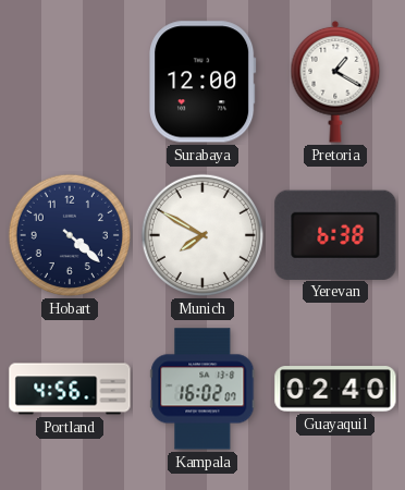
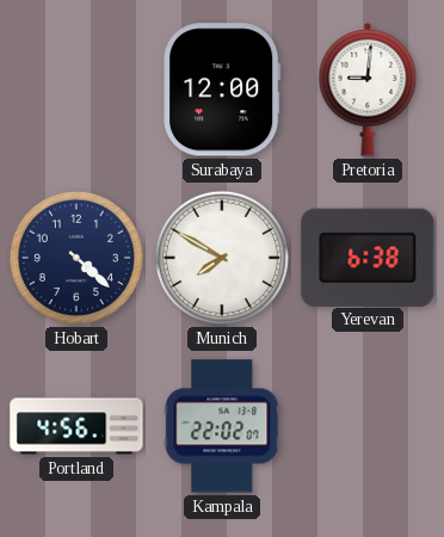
Pretoria: 1:20 -> 9:01 (368, 89)
Kampala: 16:02 -> 22:02 (222, 426)
Guayaquil: 02:40 -> none (335, 390)
